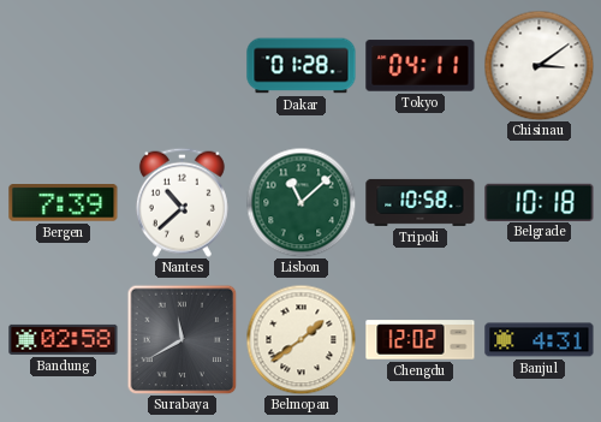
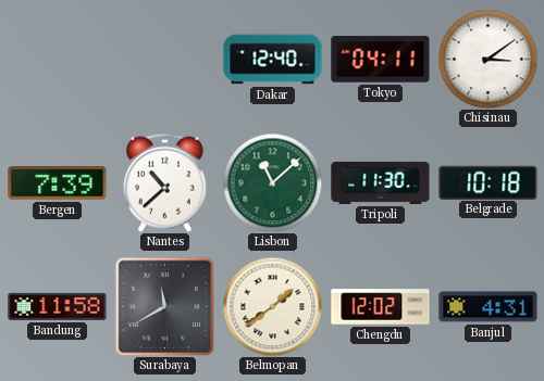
Dakar: 01:28 -> 12:40 (273, 60)
Tripoli: 10:58 -> 11:30 (381, 182)
Bandung: 02:58 -> 11:58 (58, 306)
